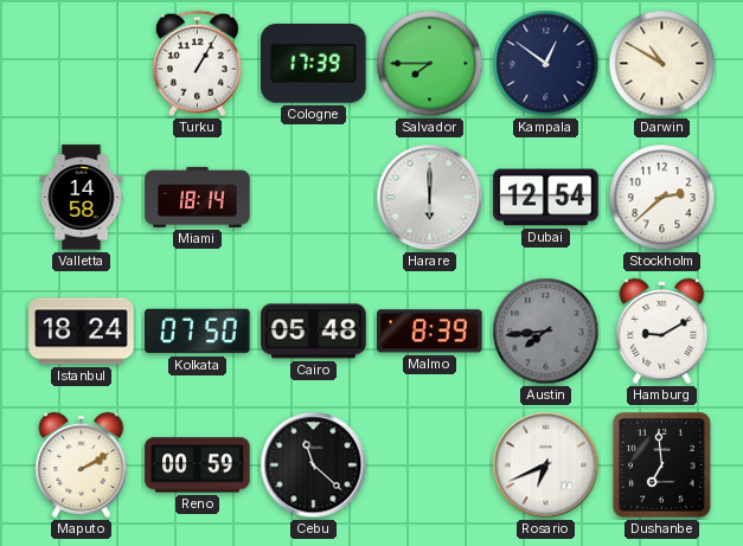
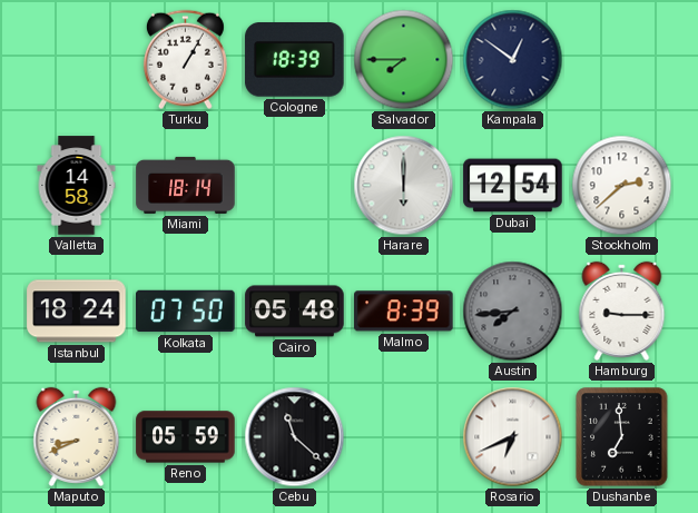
Cologne: 17:39 -> 18:39 (295, 60)
Darwin: 10:50 -> none (662, 64)
Hamburg: 9:10 -> 9:15 (622, 310)
Maputo: 2:10 -> 8:41 (77, 436)
Reno: 00:59 -> 05:59 (186, 437)
